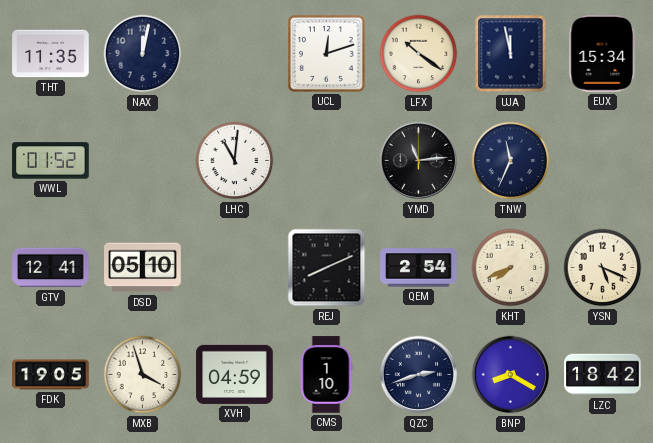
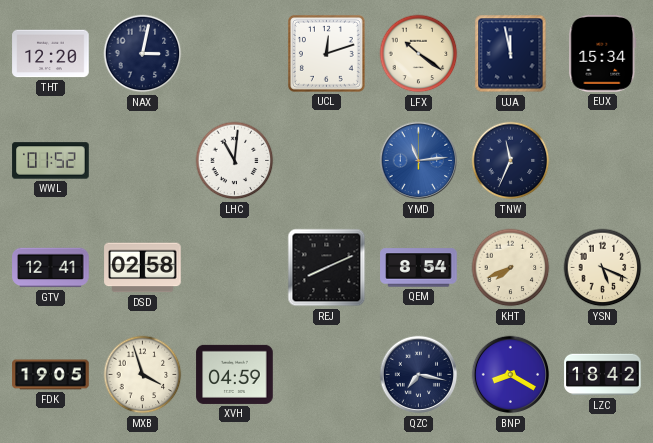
THT: 11:35 -> 12:20 (51, 54)
NAX: 12:02 -> 3:02 (143, 54)
YMD dial: black -> blue (419, 161)
DSD: 05:10 -> 02:58 (143, 268)
QEM: 2:54 -> 8:54 (419, 268)
CMS: 1:10 -> none (326, 375)
QZC: 2:42 -> 7:17 (419, 375)
